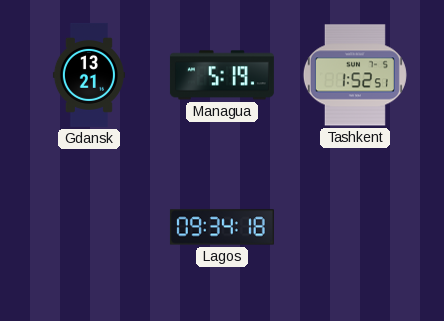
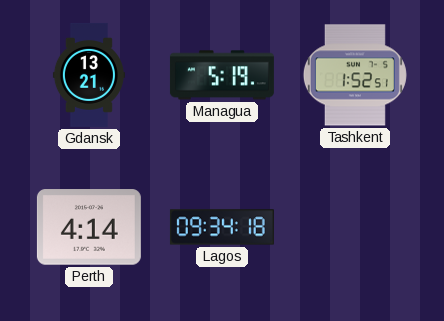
Perth: none -> 4:14 (89, 227)
